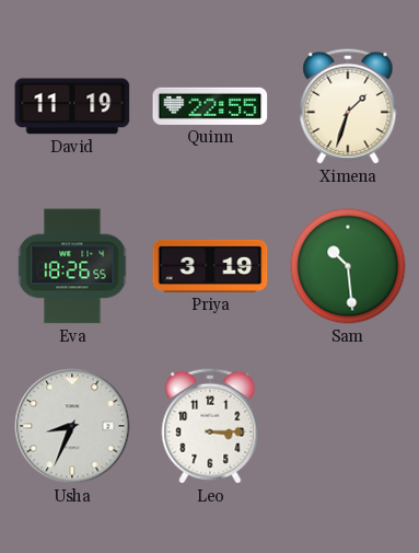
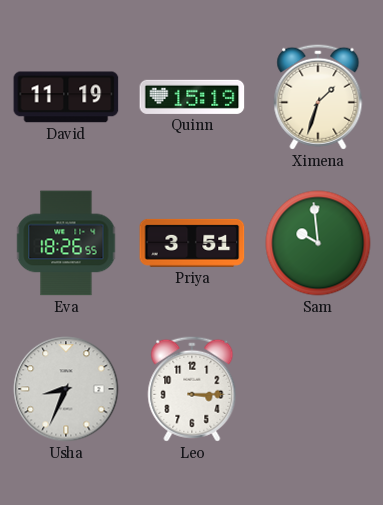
Quinn: 22:55 -> 15:19 (192, 97)
Priya: 3:19 -> 3:51 (192, 243)
Sam: 10:29 -> 9:59 (318, 243)
